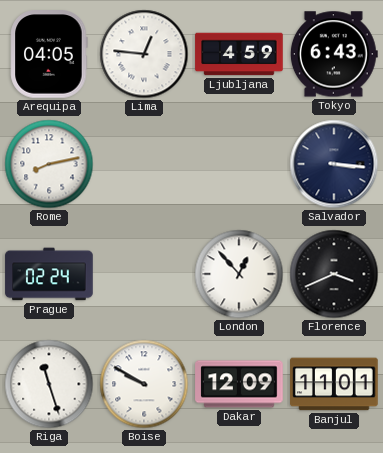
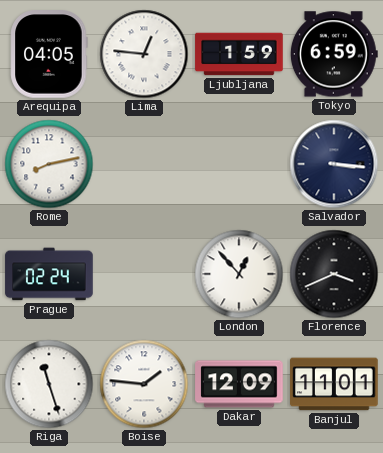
Ljubljana: 4:59 -> 1:59 (239, 54)
Tokyo: 6:43 -> 6:59 (334, 54)
Boise: 9:50 -> 1:46 (144, 384)
